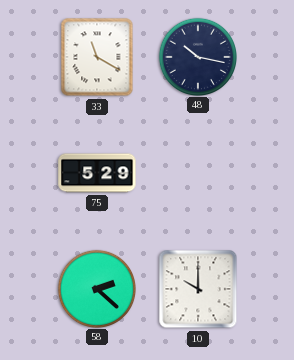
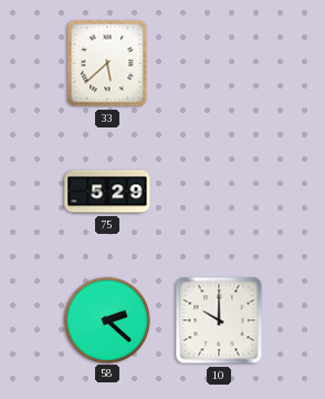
33: 11:20 -> 5:38 (107, 63)
48: 10:17 -> none (197, 56)
